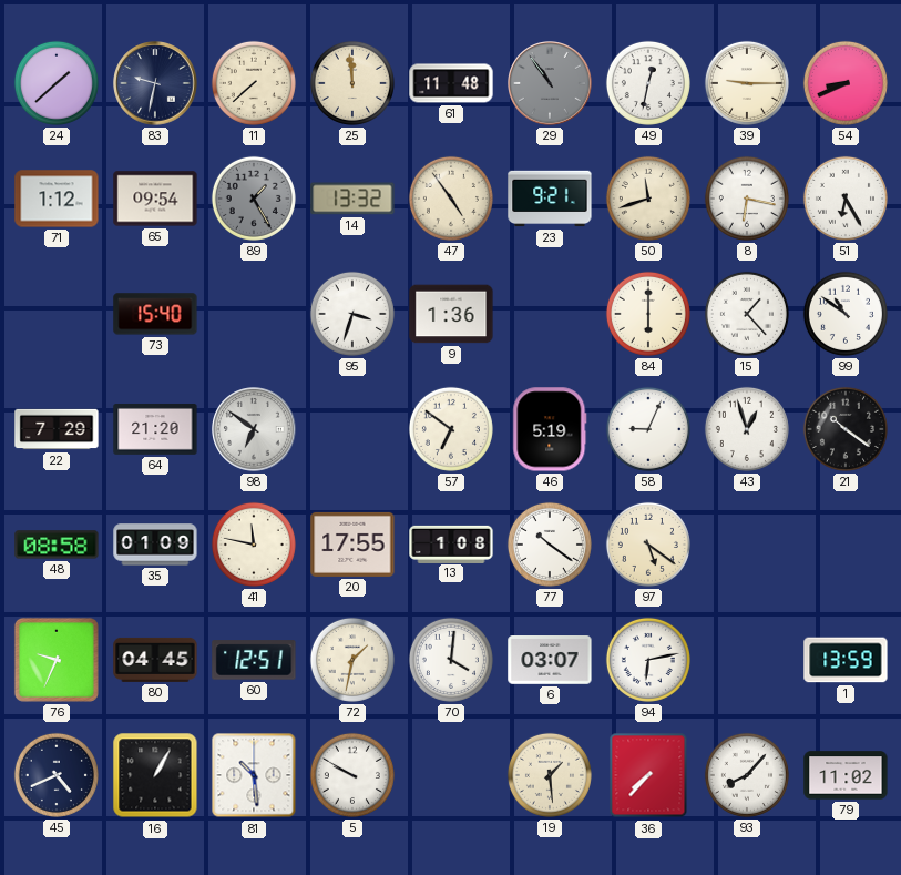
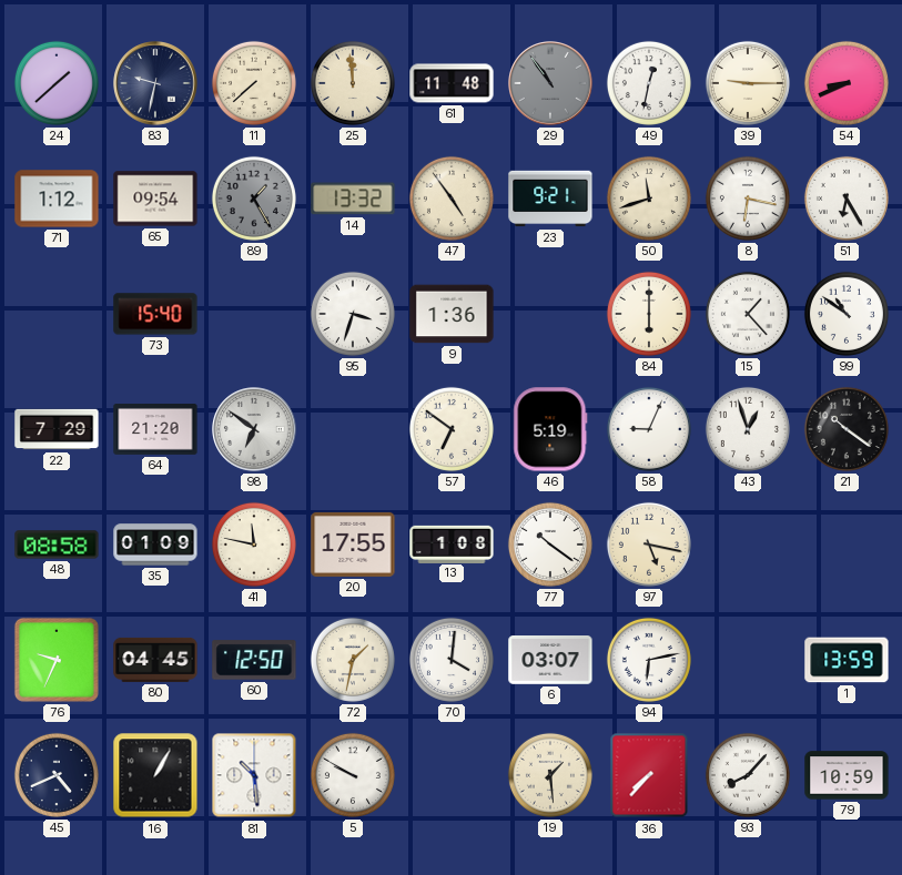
97: 5:21 -> 5:17 (649, 545)
60: 12:51 -> 12:50 (254, 660)
79: 11:02 -> 10:59 (847, 775)
